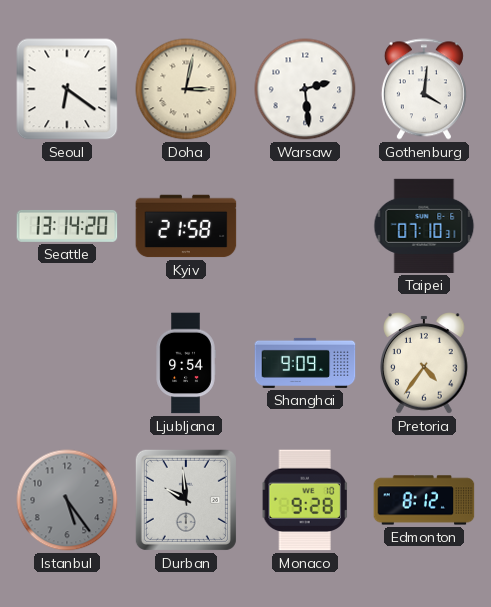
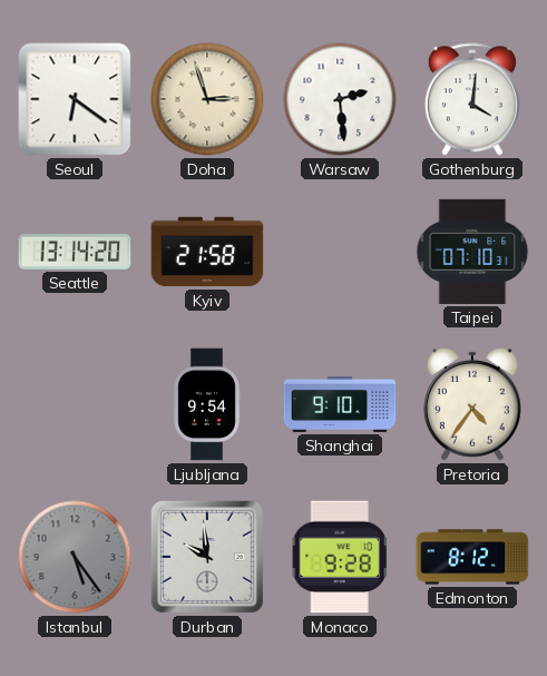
Doha: 3:02 -> 2:57 (207, 99)
Shanghai: 9:09 -> 9:10 (340, 404)
